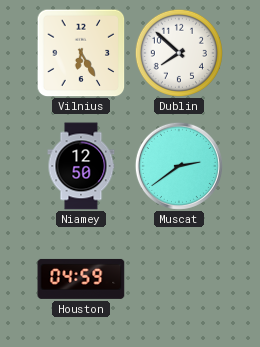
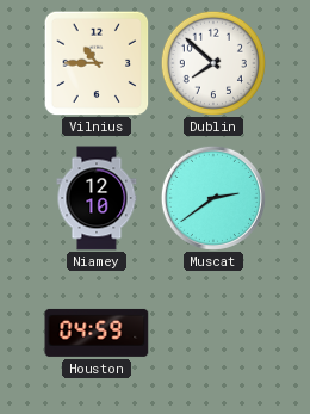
Vilnius: 6:25 -> 10:45 (97, 63)
Niamey: 12:50 -> 12:10 (97, 198)
